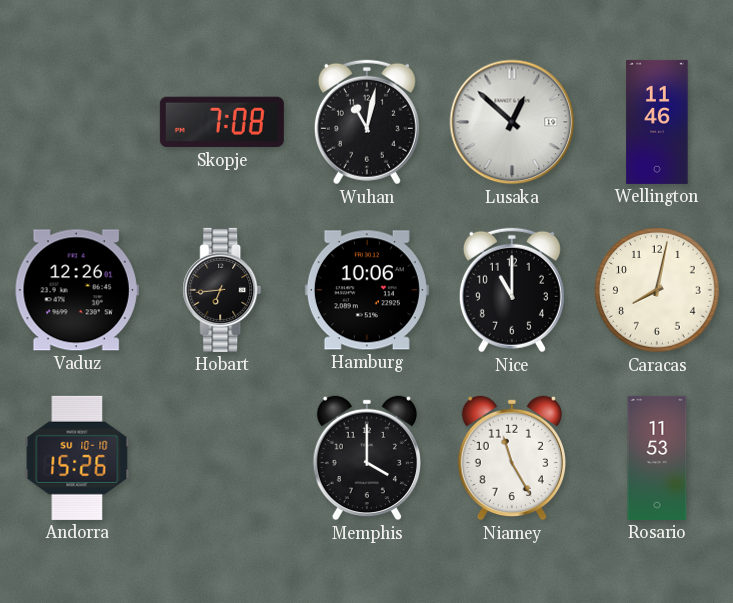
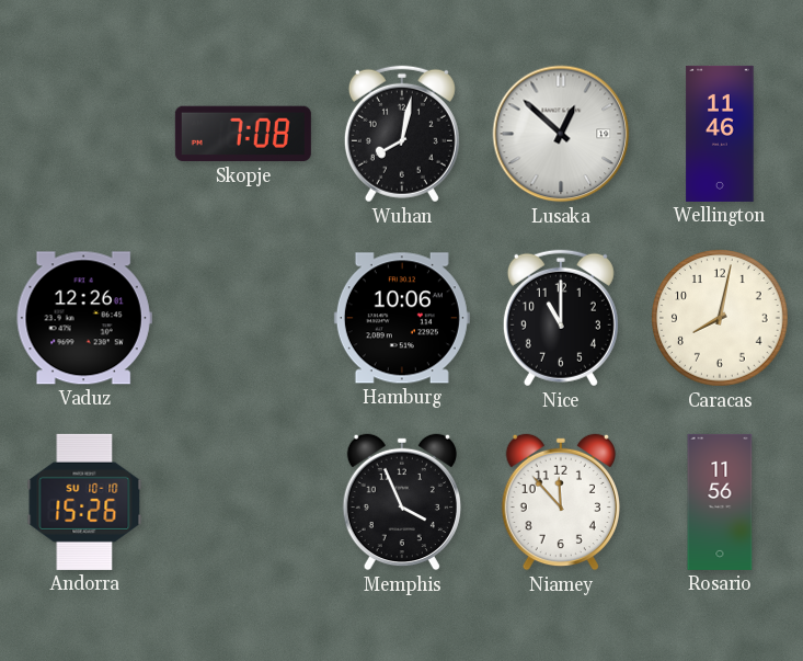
Wuhan: 11:02 -> 8:02 (402, 134)
Hobart: 6:44 -> none (222, 290)
Memphis: 4:00 -> 3:56 (402, 502)
Niamey: 11:25 -> 11:53 (561, 502)
Rosario: 11:53 -> 11:56 (720, 502)
